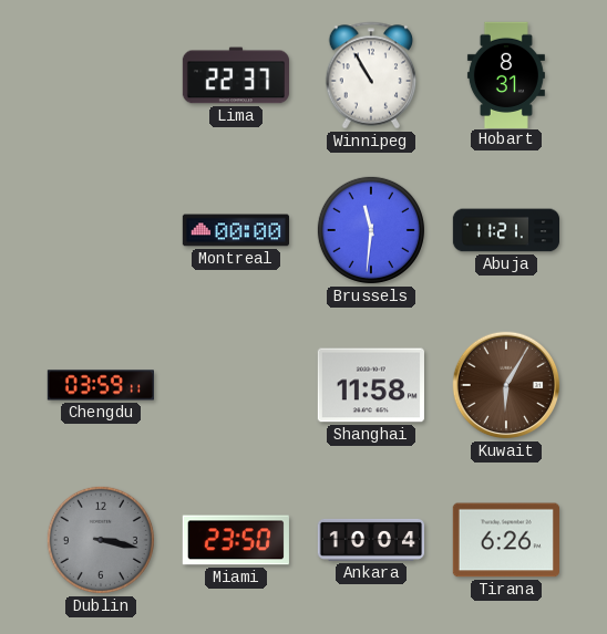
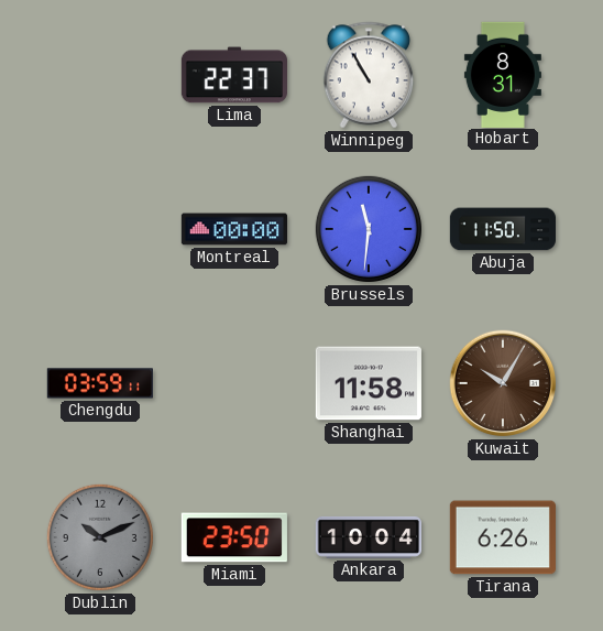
Abuja: 11:21 -> 11:50 (502, 229)
Kuwait: 6:05 -> 10:05 (503, 383)
Dublin: 3:17 -> 10:11 (100, 537)
